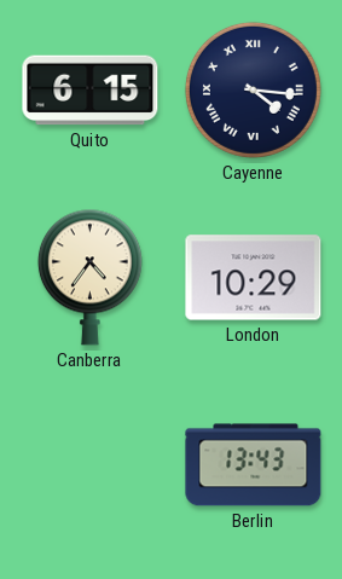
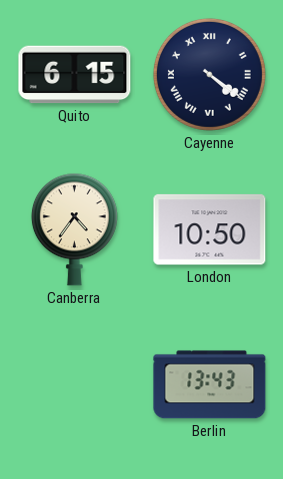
Cayenne: 4:16 -> 4:21 (209, 74)
London: 10:29 -> 10:50 (210, 230)
